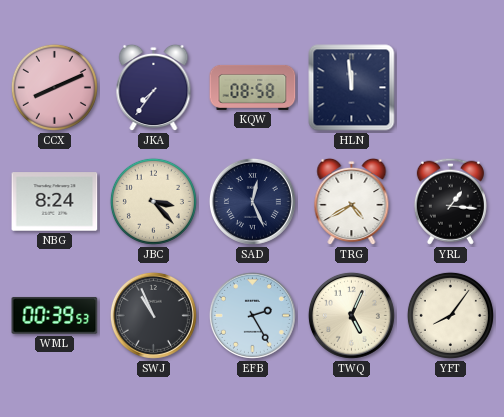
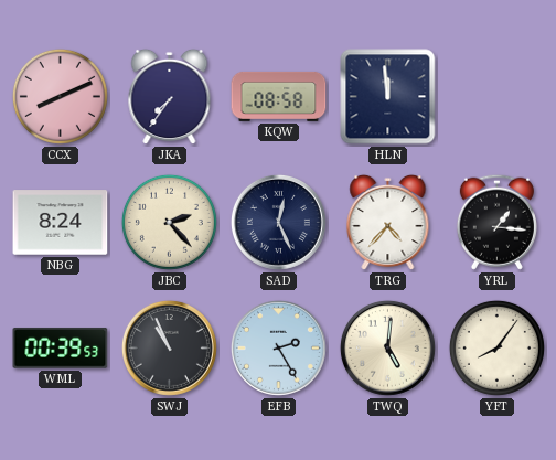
JBC: 3:23 -> 2:23 (169, 222)
TRG: 4:40 -> 4:37 (388, 223)
TWQ: 5:04 -> 5:01 (387, 347)
